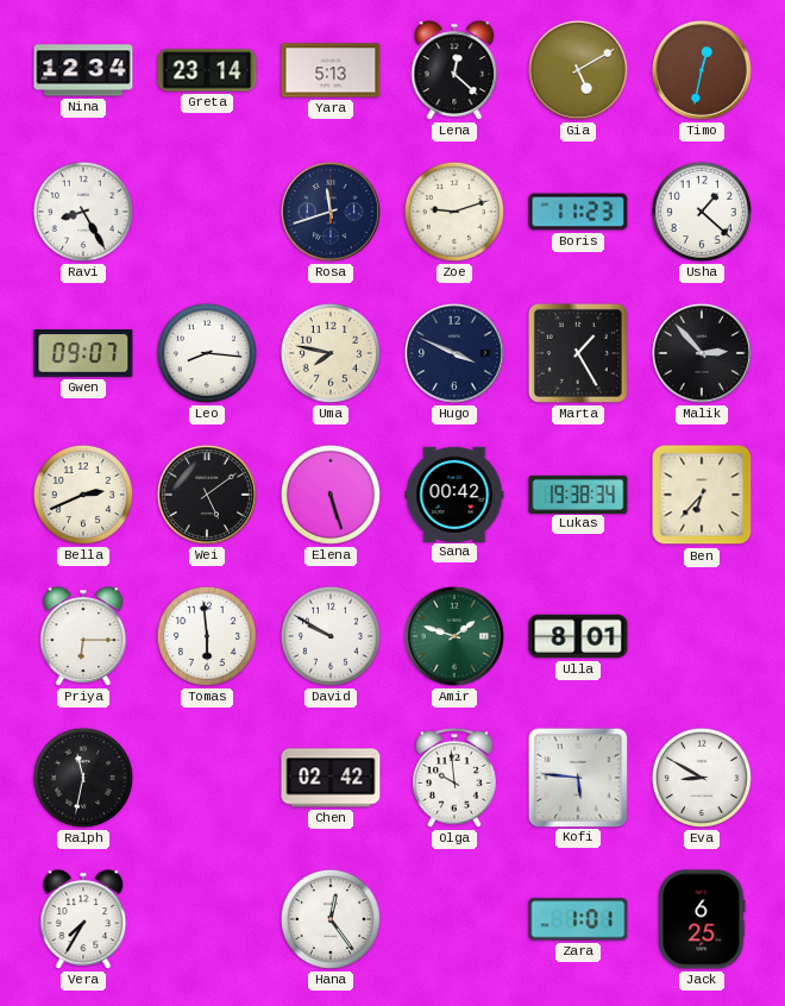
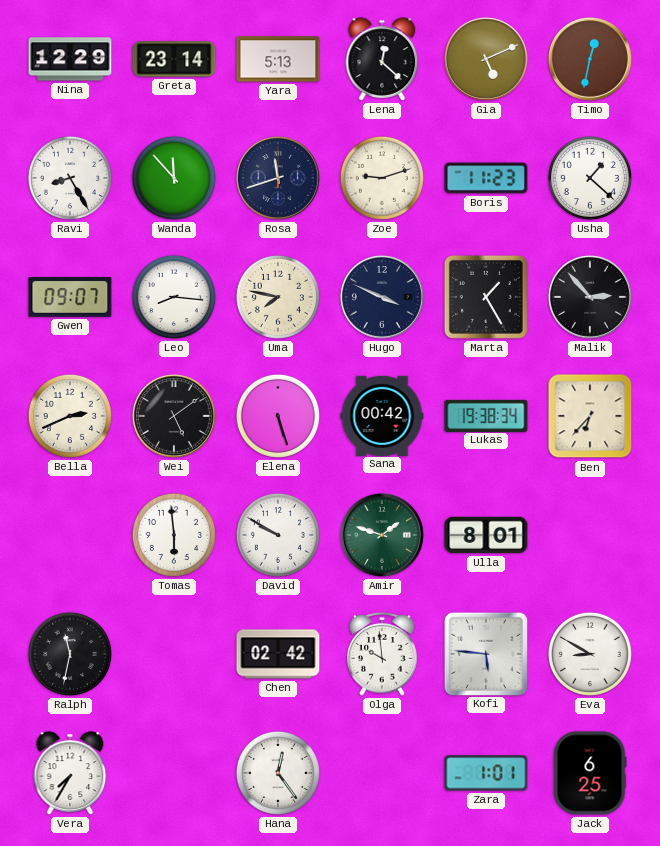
Nina: 12:34 -> 12:29 (70, 59)
Gia: 5:10 -> 5:11 (486, 59)
Wanda: none -> 11:53 (174, 178)
Priya: 6:15 -> none (83, 636)
